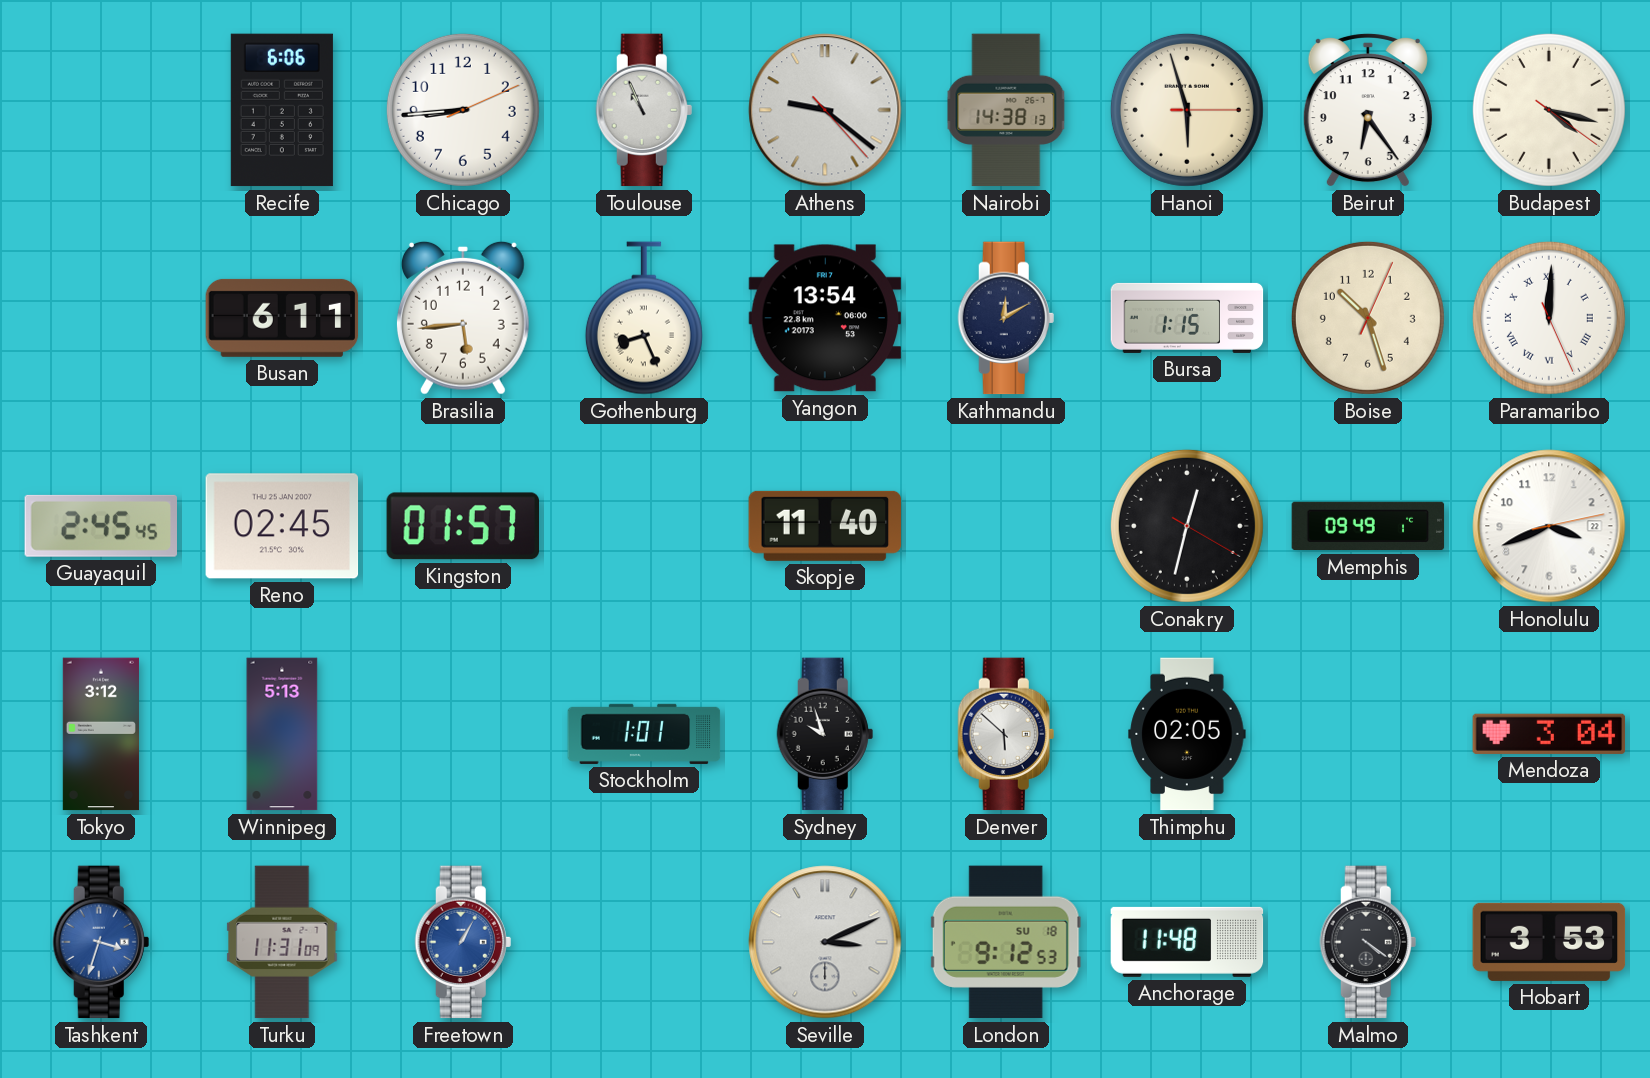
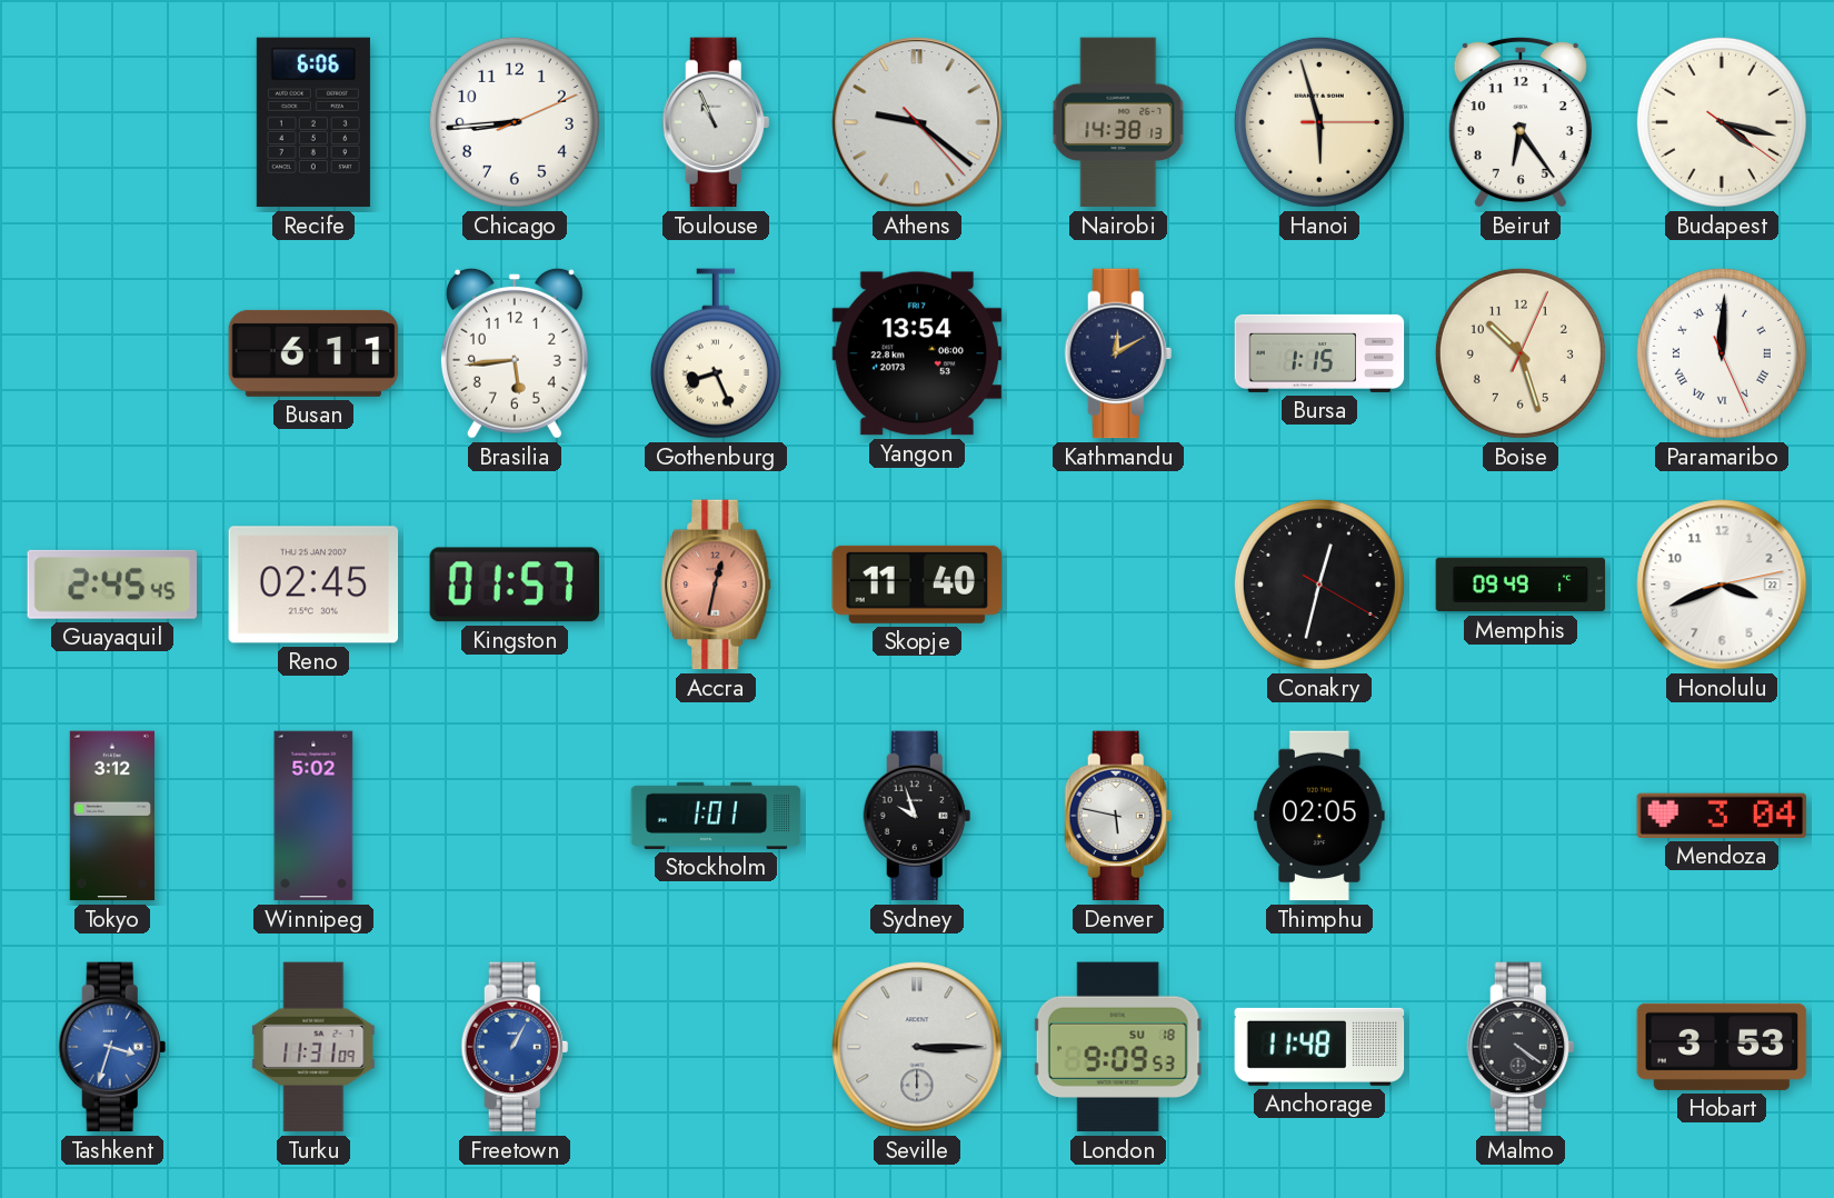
Accra: none -> 12:32 (716, 585)
Winnipeg: 5:13 -> 5:02 (313, 816)
Denver: 5:52 -> 5:47 (1118, 816)
Seville: 3:11 -> 3:15 (917, 1047)
London: 9:12 -> 9:09 (1118, 1047)
